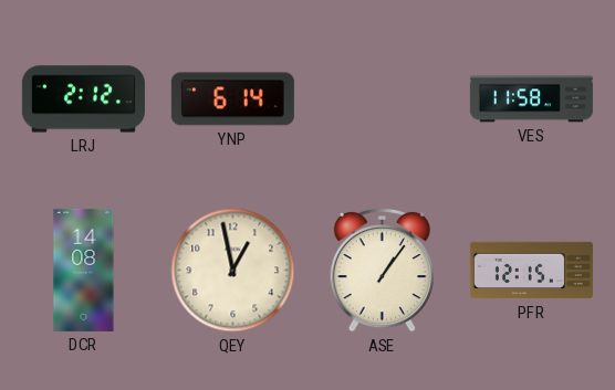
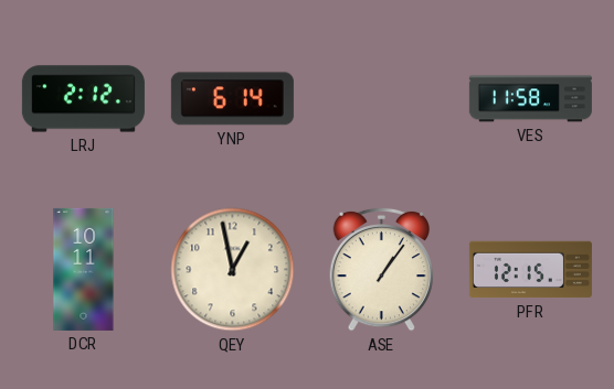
DCR: 14:08 -> 10:11 (84, 269)
